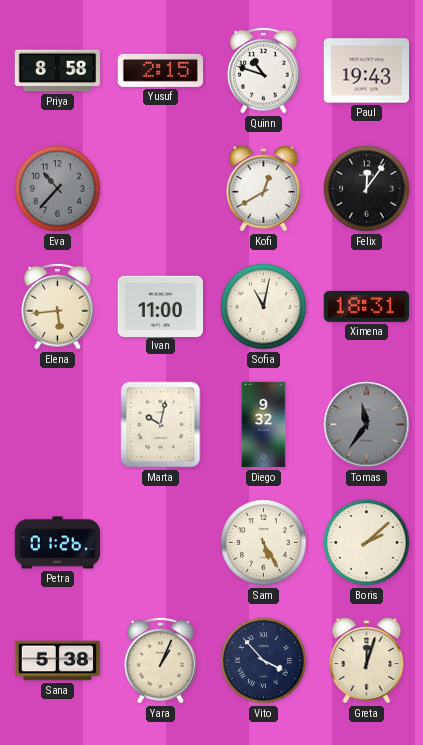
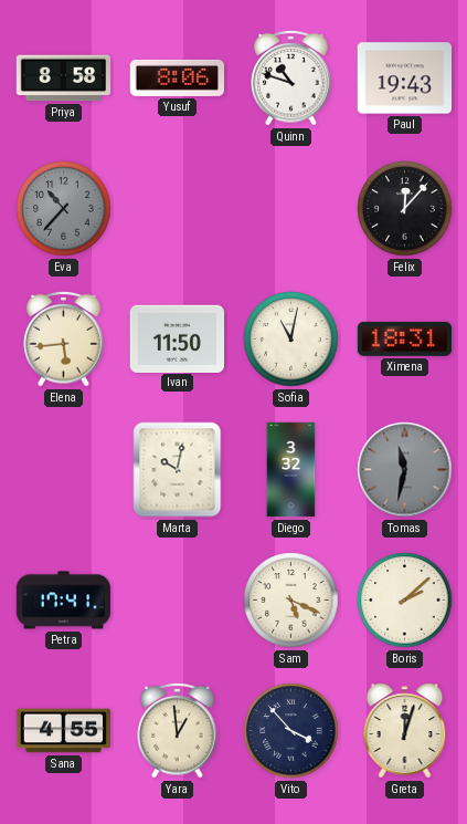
Yusuf: 2:15 -> 8:06 (177, 77)
Kofi: 12:40 -> none (264, 189)
Felix: 12:06 -> 12:07 (405, 209)
Ivan: 11:00 -> 11:50 (177, 338)
Diego: 9:32 -> 3:32 (291, 470)
Tomas: 11:36 -> 11:32 (405, 470)
Petra: 01:26 -> 17:41 (64, 601)
Sam: 5:25 -> 5:19 (291, 601)
Sana: 5:38 -> 4:55 (64, 731)
Yara: 1:04 -> 12:59 (178, 730)
